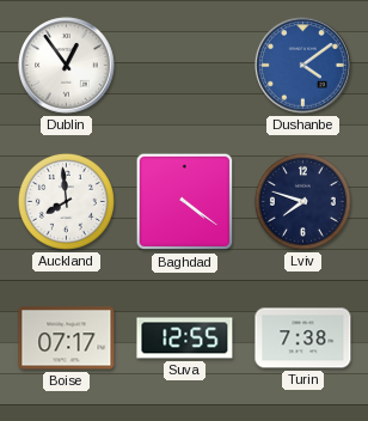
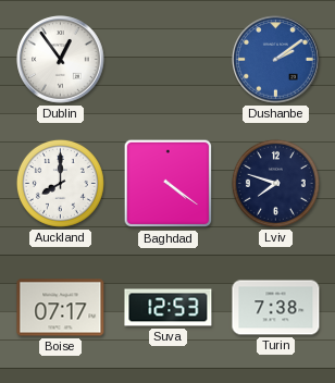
Dushanbe: 4:09 -> 2:09 (276, 60)
Auckland: 7:59 -> 8:00 (60, 183)
Suva: 12:55 -> 12:53 (169, 308)
